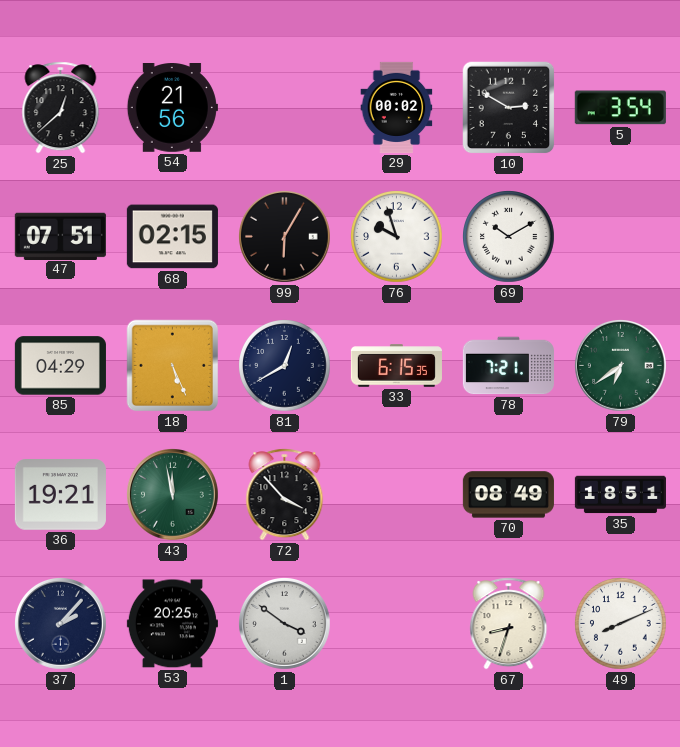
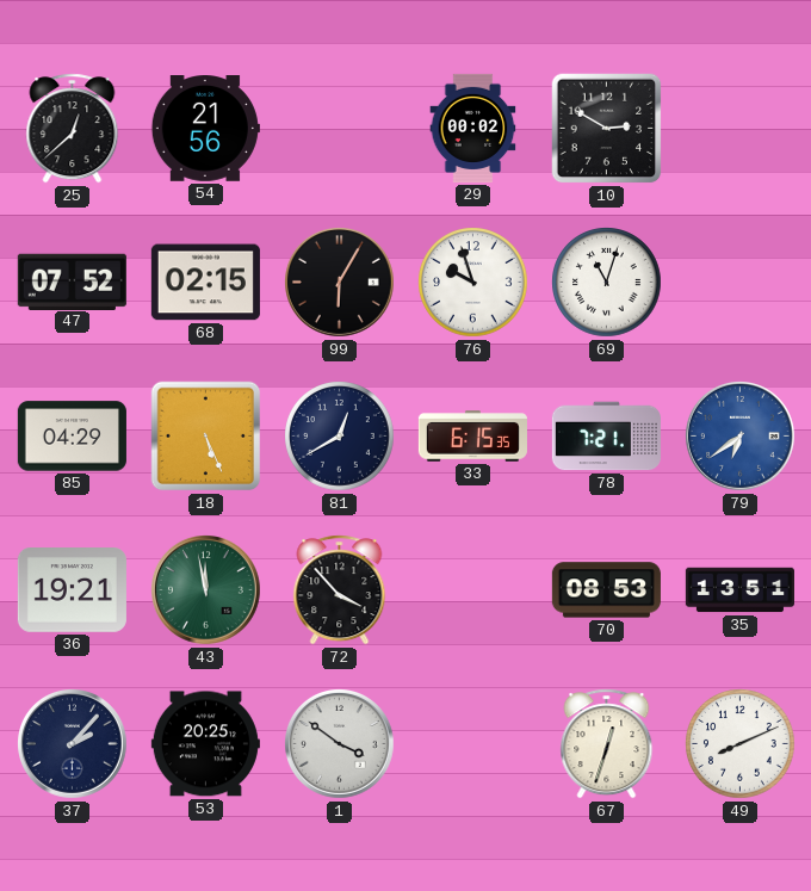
5: 3:54 -> none (620, 108)
47: 07:51 -> 07:52 (72, 281)
69: 10:10 -> 11:03 (607, 283)
79 dial: green -> blue (741, 437)
70: 08:49 -> 08:53 (606, 590)
35: 18:51 -> 13:51 (739, 590)
67: 8:33 -> 12:33 (607, 744)
